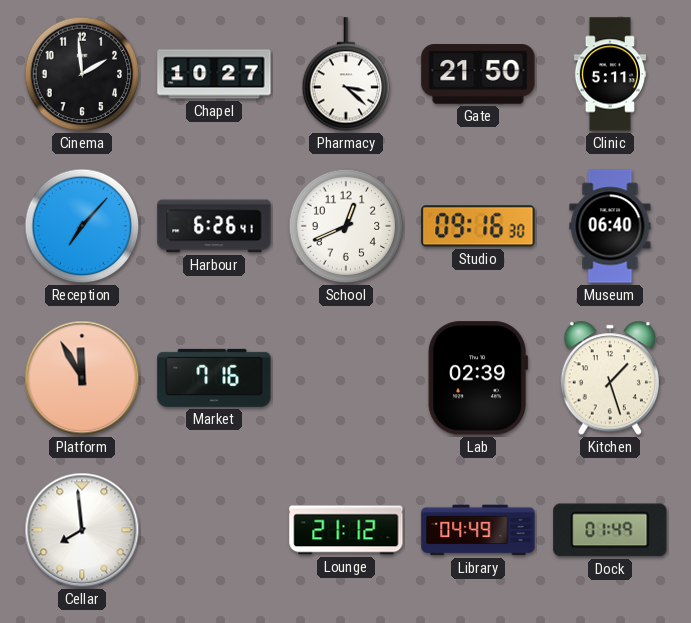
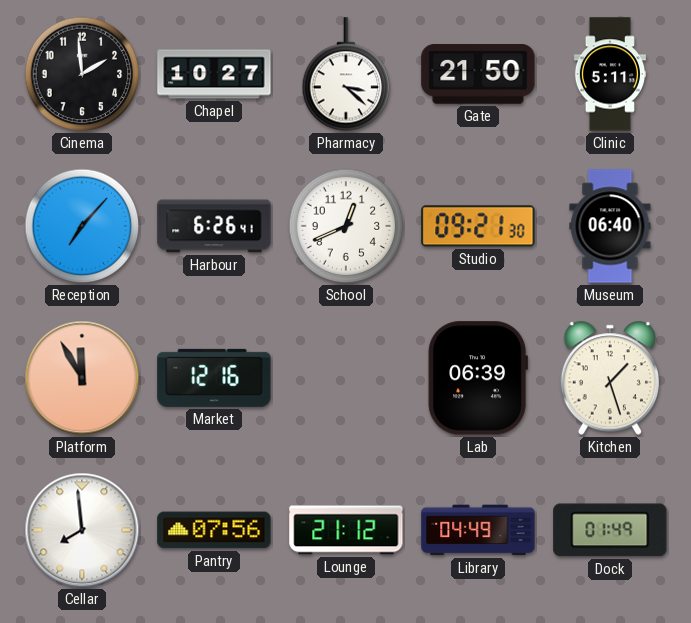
Studio: 09:16 -> 09:21 (478, 226)
Market: 7:16 -> 12:16 (214, 378)
Lab: 02:39 -> 06:39 (478, 378)
Pantry: none -> 07:56 (214, 530)
